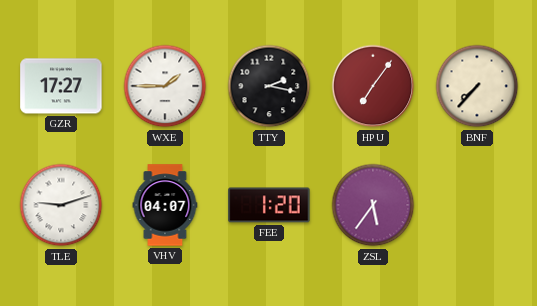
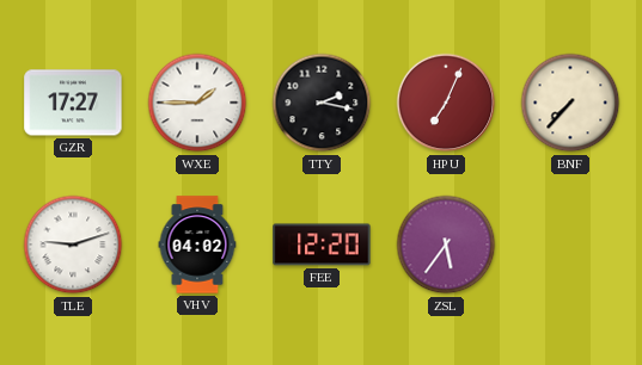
HPU: 7:06 -> 7:04 (446, 103)
VHV: 04:07 -> 04:02 (197, 245)
FEE: 1:20 -> 12:20 (322, 245)
